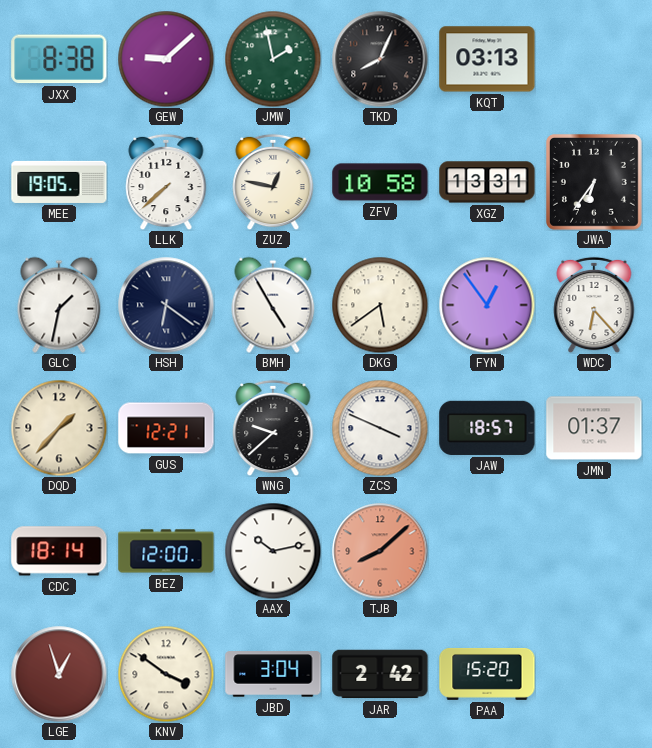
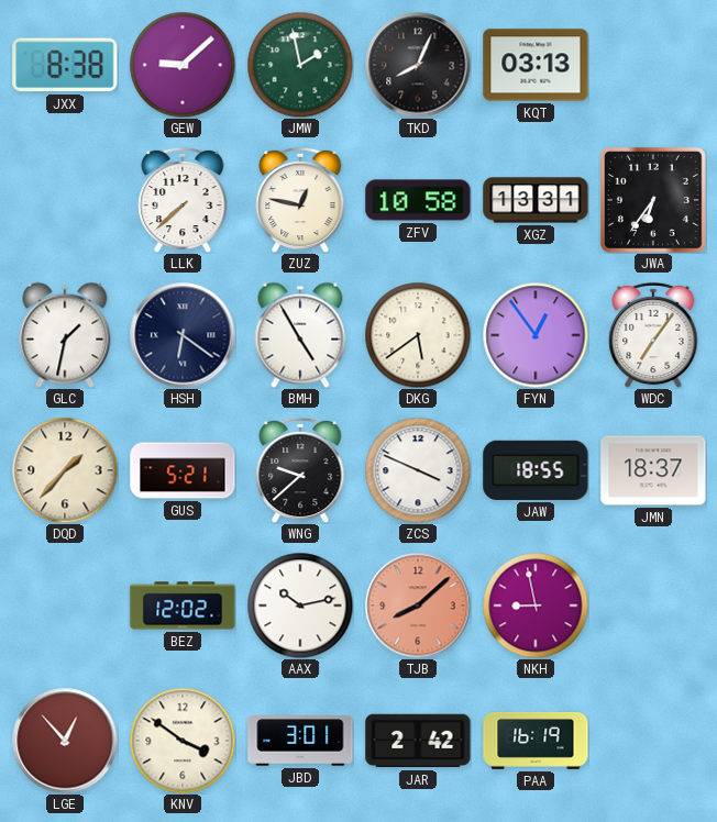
MEE: 19:05 -> none (59, 182)
WDC: 6:23 -> 7:06 (653, 335)
GUS: 12:21 -> 5:21 (183, 470)
JAW: 18:57 -> 18:55 (536, 470)
JMN: 01:37 -> 18:37 (653, 470)
CDC: 18:14 -> none (59, 551)
BEZ: 12:00 -> 12:02 (183, 606)
NKH: none -> 8:58 (536, 606)
LGE: 12:57 -> 12:53 (65, 741)
JBD: 3:04 -> 3:01 (300, 741)
PAA: 15:20 -> 16:19 (536, 742)
